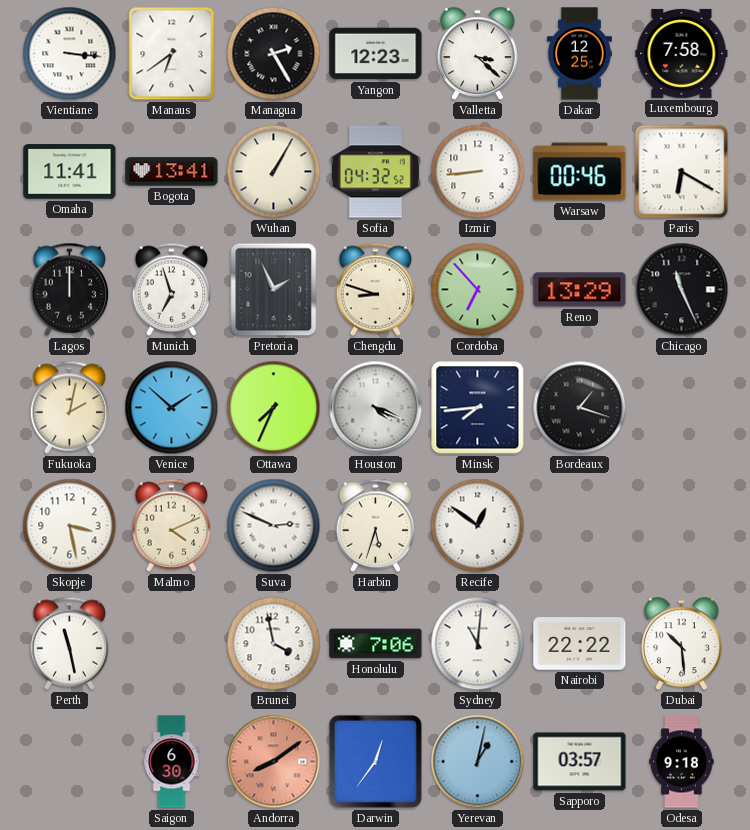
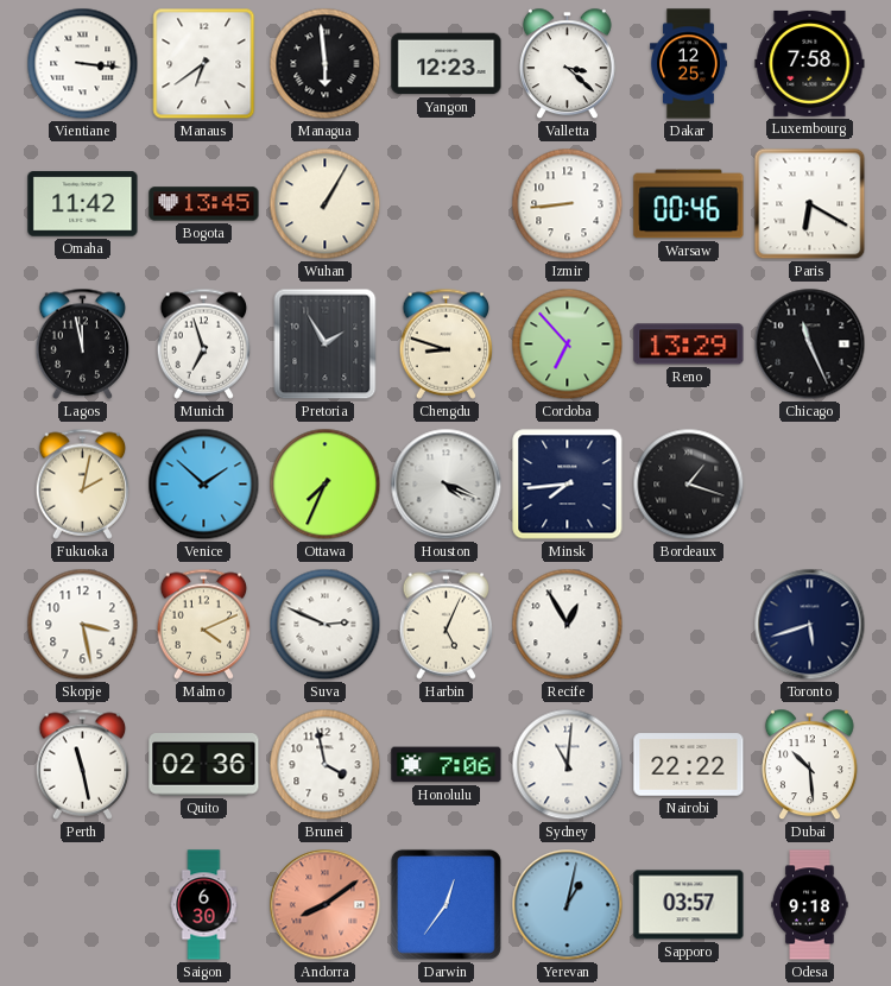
Managua: 2:25 -> 5:59 (326, 64)
Omaha: 11:41 -> 11:42 (83, 204)
Bogota: 13:41 -> 13:45 (204, 204)
Sofia: 04:32 -> none (375, 172)
Lagos: 12:00 -> 11:58 (83, 343)
Pretoria: 1:56 -> 1:55 (326, 345)
Harbin: 5:33 -> 5:04 (447, 624)
Recife: 12:51 -> 12:55 (568, 625)
Toronto: none -> 5:42 (810, 625)
Quito: none -> 02:36 (204, 765)
